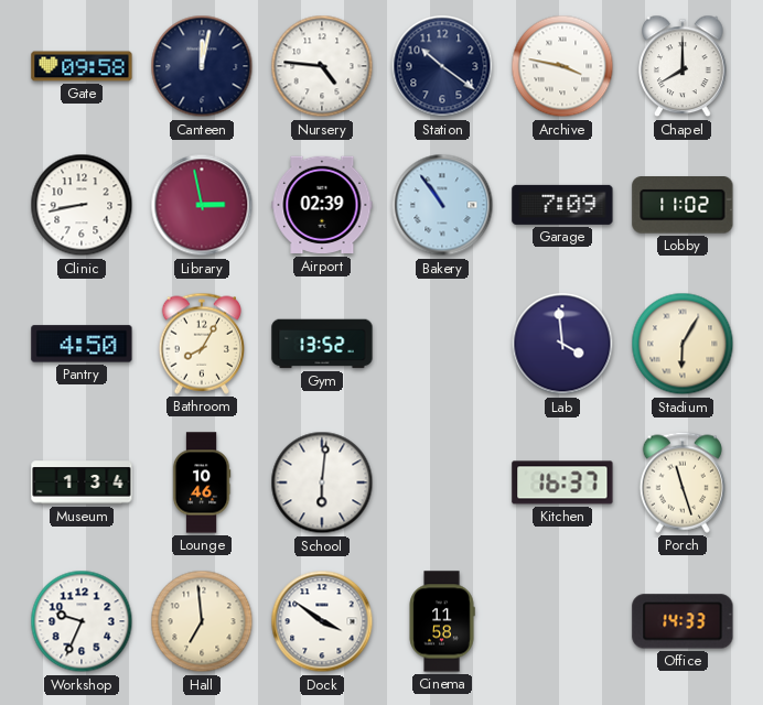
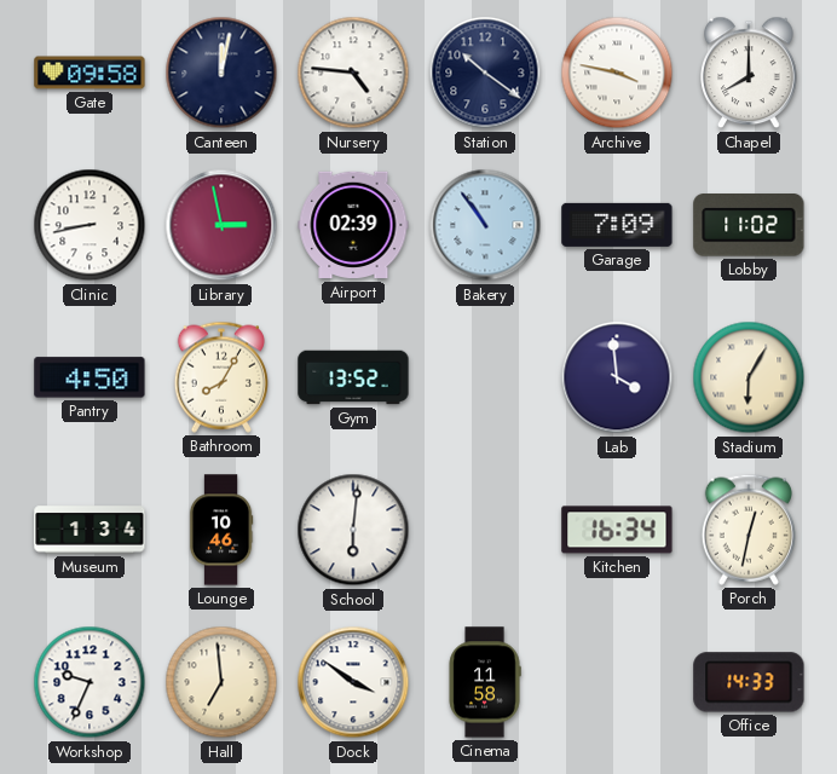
Kitchen: 16:37 -> 16:34 (617, 530)
Porch: 11:27 -> 12:32 (747, 530)
